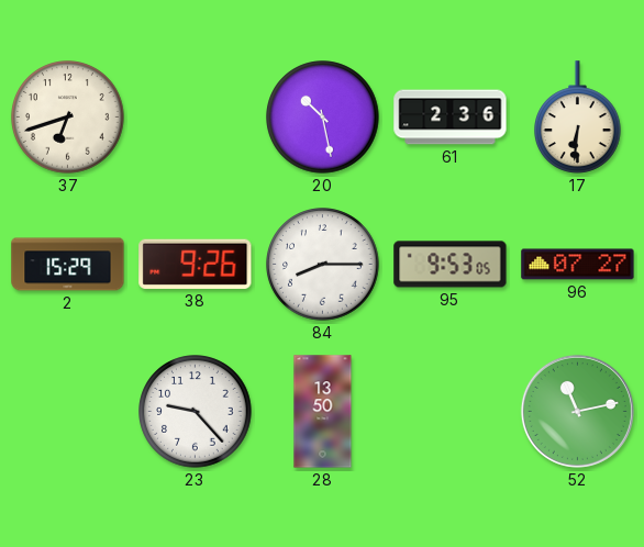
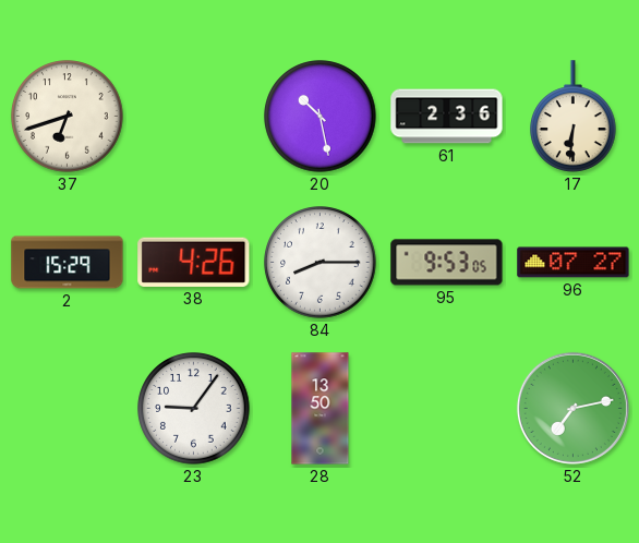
38: 9:26 -> 4:26 (194, 262)
23: 9:23 -> 9:06 (194, 409)
52: 11:13 -> 7:13 (572, 408)
